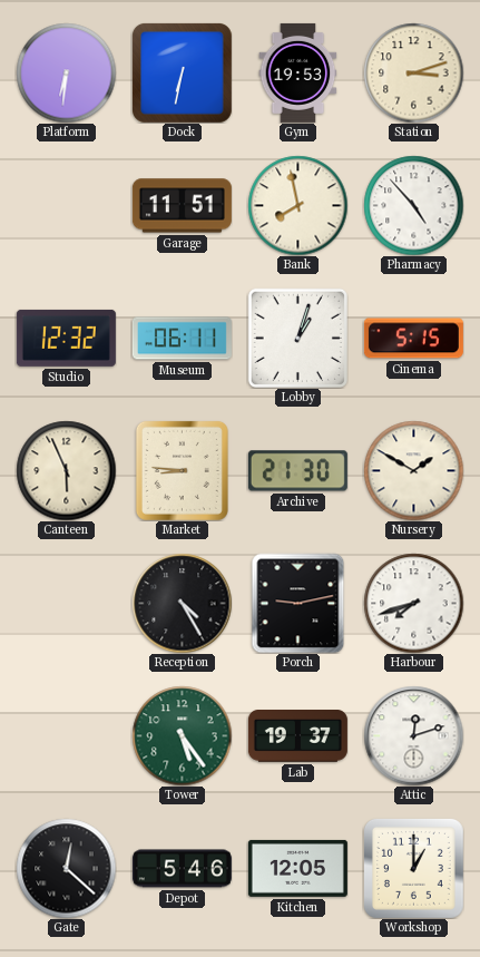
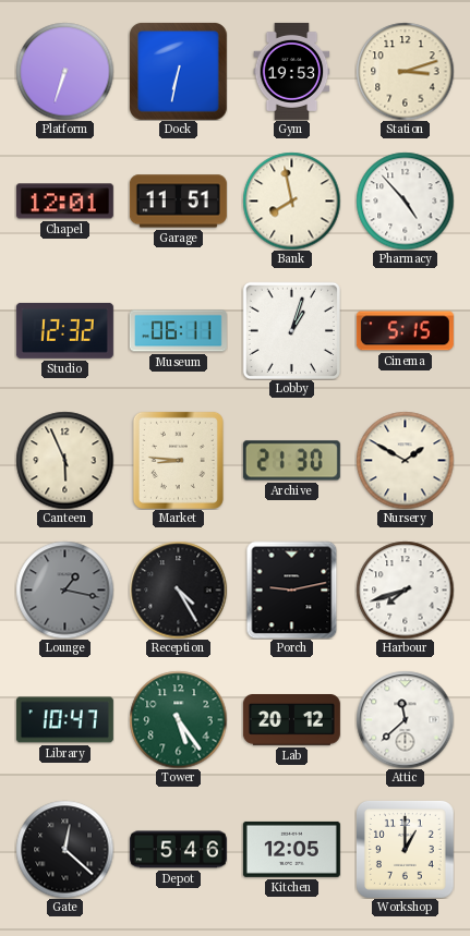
Platform: 6:31 -> 6:33 (64, 71)
Chapel: none -> 12:01 (64, 202)
Lounge: none -> 1:17 (64, 589)
Library: none -> 10:47 (64, 720)
Lab: 19:37 -> 20:12 (291, 720)
Attic: 12:12 -> 11:38 (405, 719)
